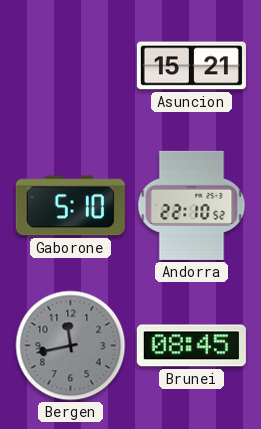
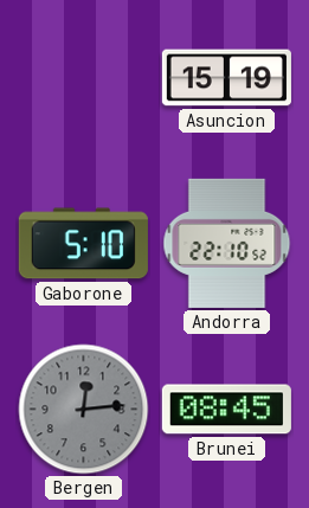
Asuncion: 15:21 -> 15:19 (226, 78)
Bergen: 11:43 -> 12:14 (84, 410)
